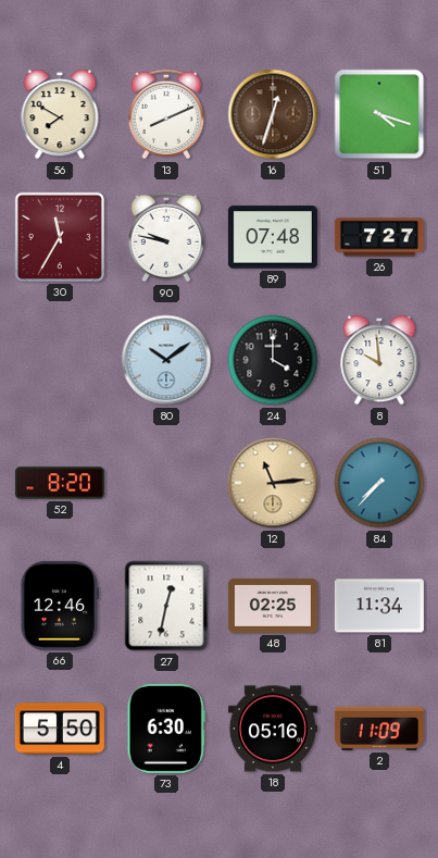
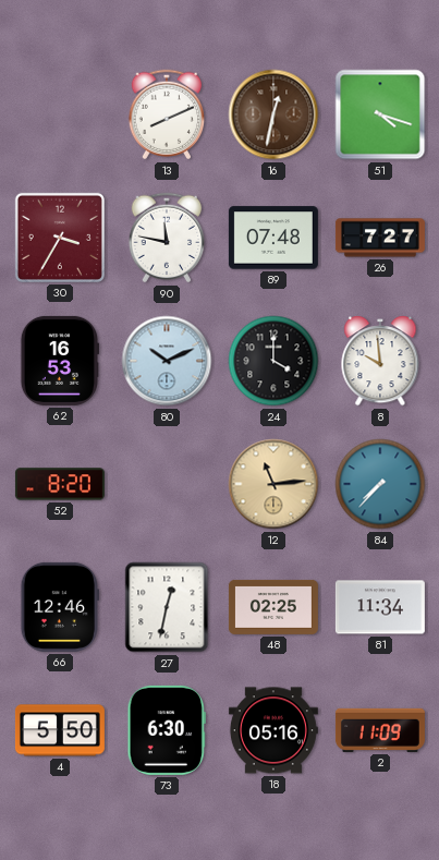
56: 7:50 -> none (60, 114)
16: 12:33 -> 12:32 (273, 114)
30: 11:35 -> 3:35 (60, 238)
90: 9:47 -> 11:47 (167, 238)
62: none -> 16:53 (59, 361)
80: 10:09 -> 10:11 (167, 361)
